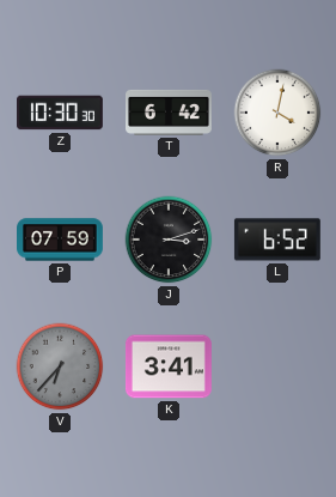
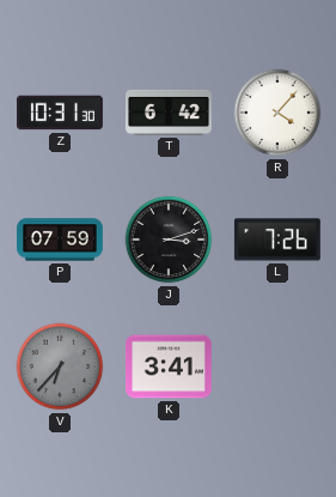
Z: 10:30 -> 10:31 (61, 113)
R: 4:02 -> 4:07 (277, 113)
L: 6:52 -> 7:26 (277, 240)
